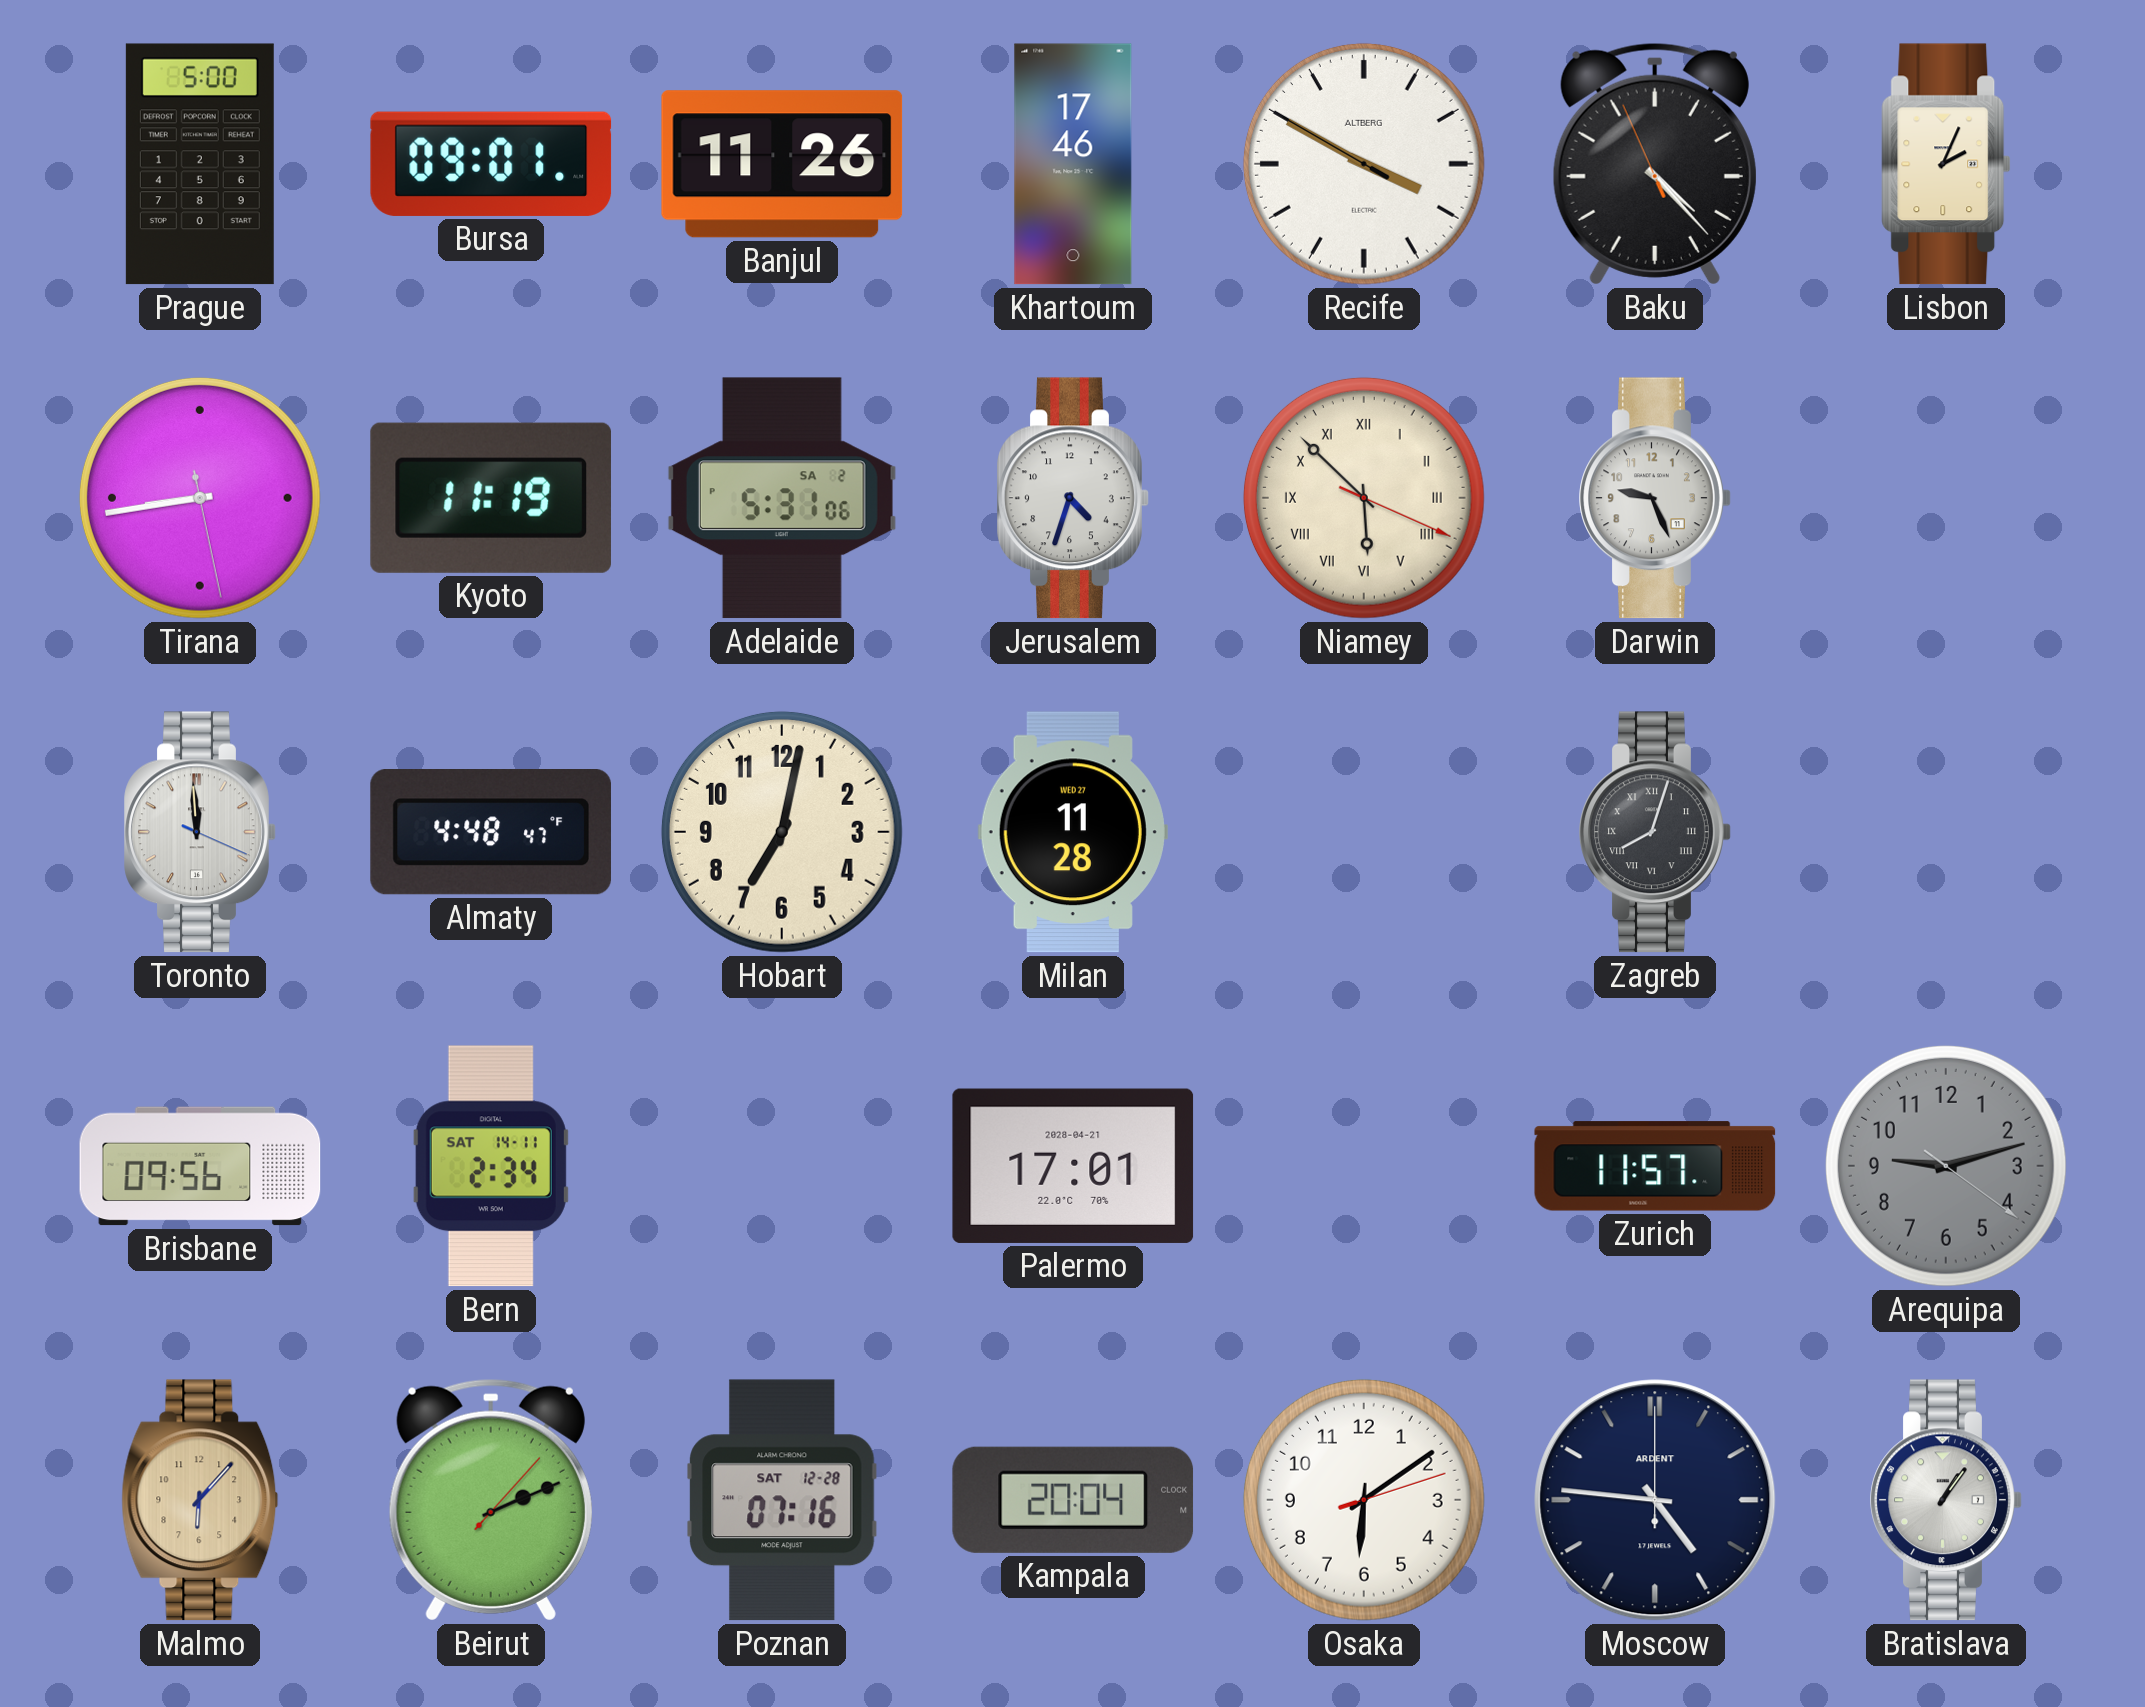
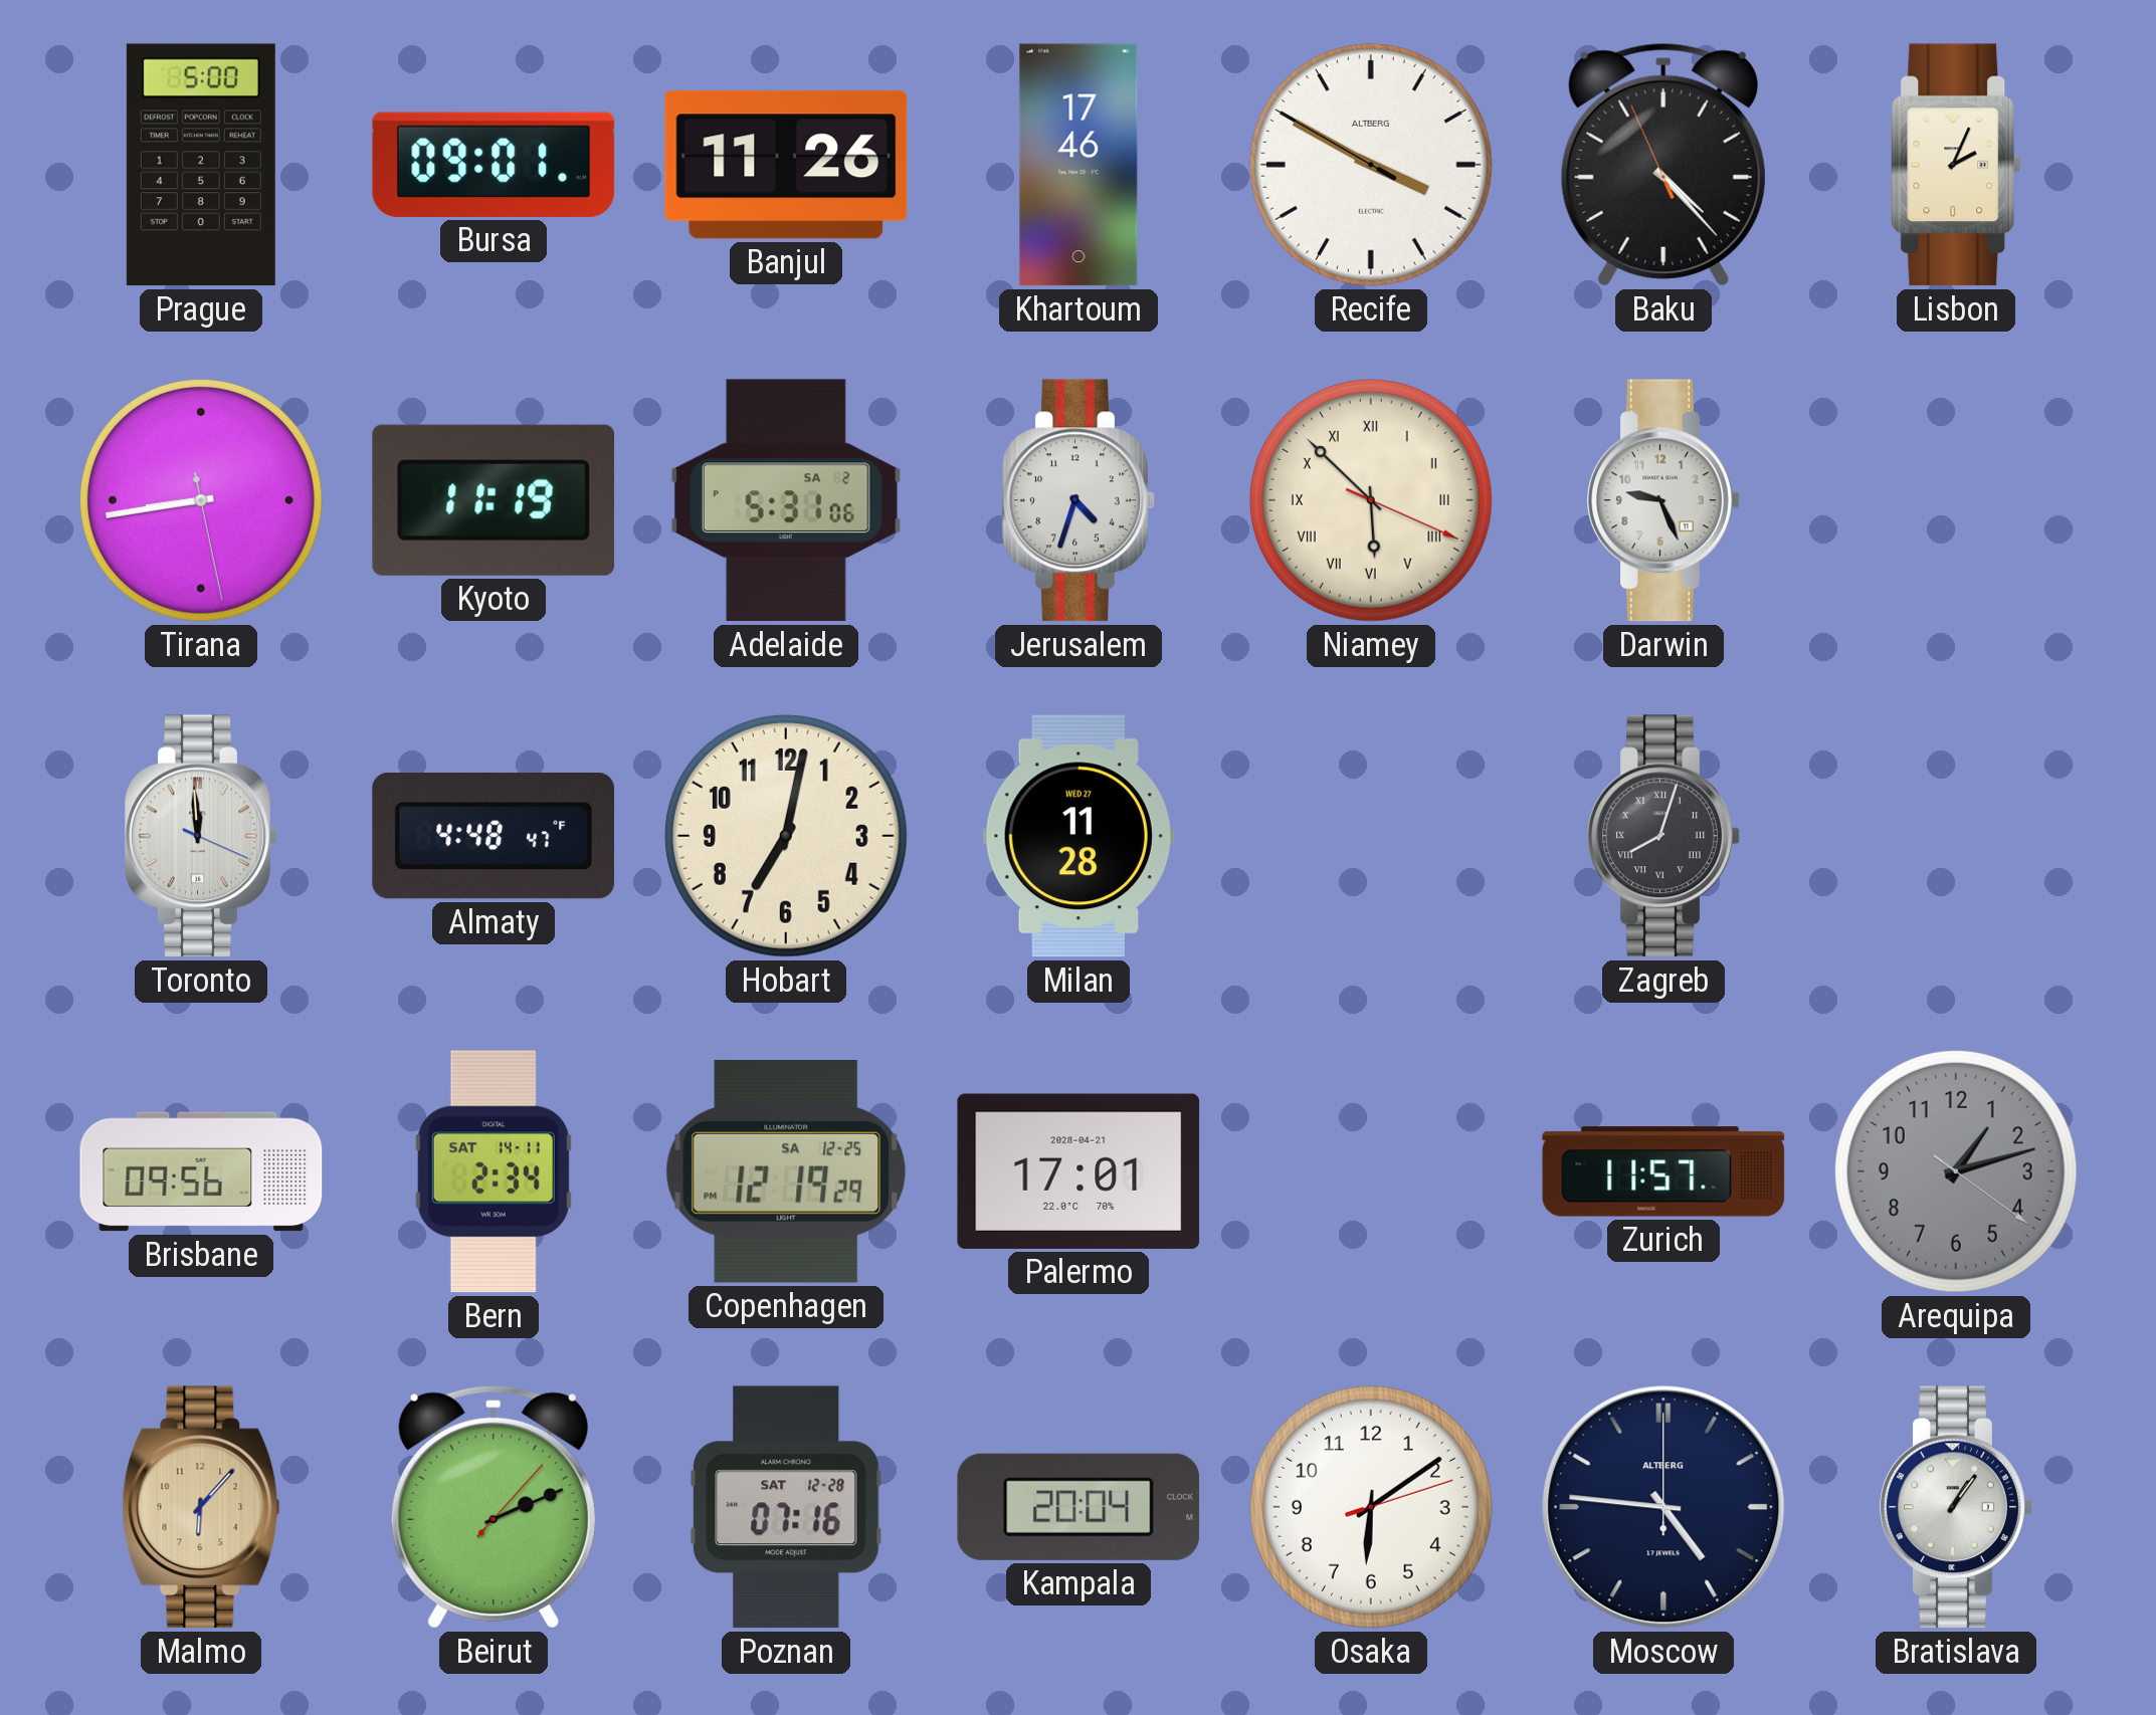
Copenhagen: none -> 12:19 (785, 1171)
Arequipa: 9:12 -> 1:12 (1956, 1171)
Moscow brand: ARDENT -> ALTBERG (1663, 1507)
